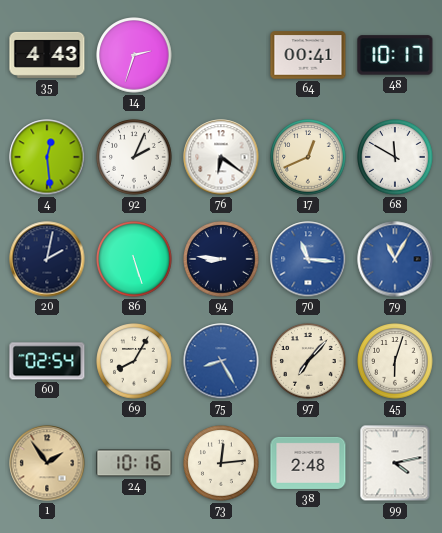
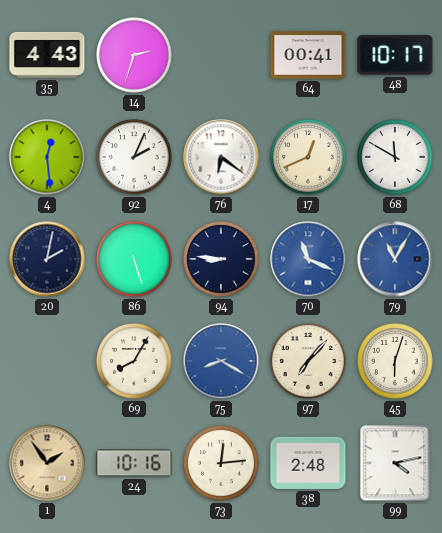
70: 11:16 -> 11:19 (308, 259)
60: 02:54 -> none (47, 361)
75: 8:25 -> 8:20 (221, 361)
